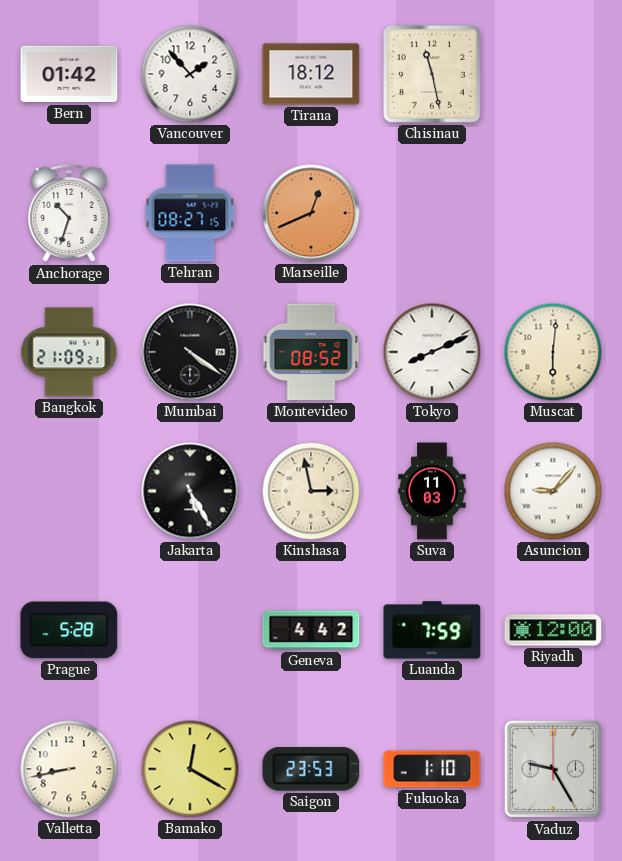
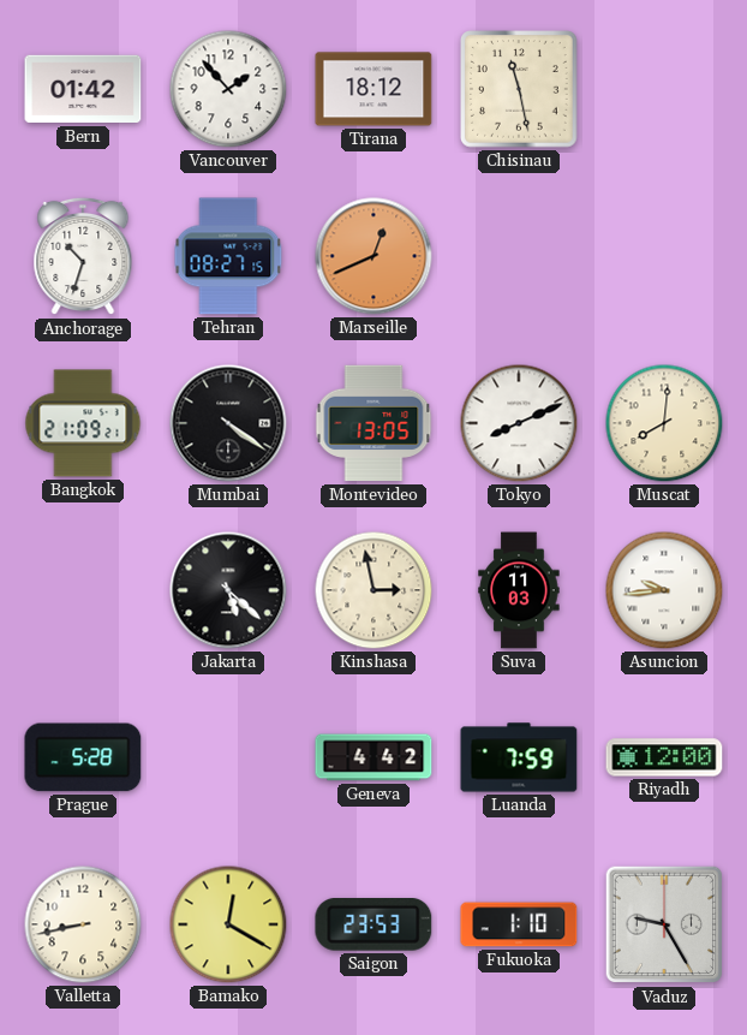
Montevideo: 08:52 -> 13:05 (374, 423)
Muscat: 6:01 -> 8:01 (664, 423)
Jakarta: 5:25 -> 5:22 (228, 590)
Asuncion: 9:07 -> 9:44 (664, 590)
